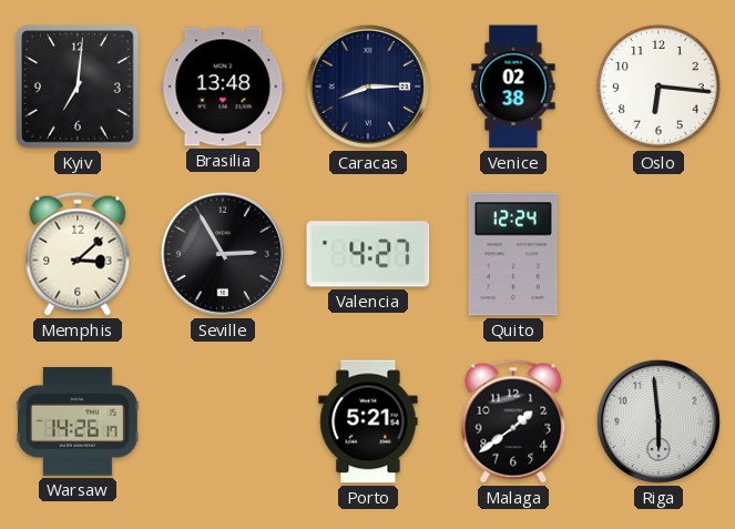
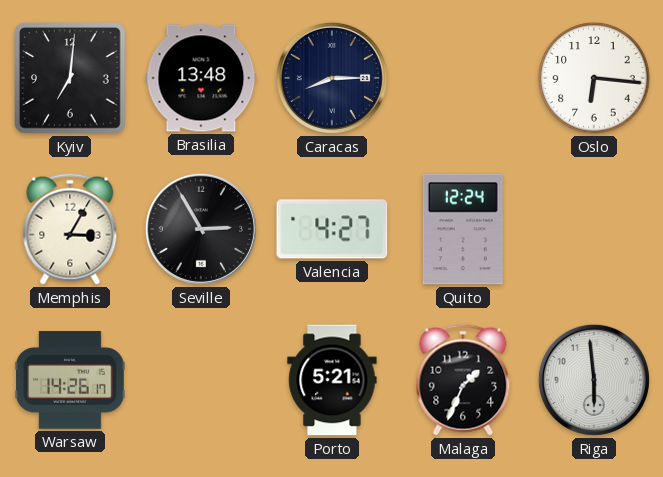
Venice: 02:38 -> none (513, 87)
Memphis: 3:08 -> 3:05 (70, 229)
Malaga: 1:39 -> 1:34 (463, 380)
